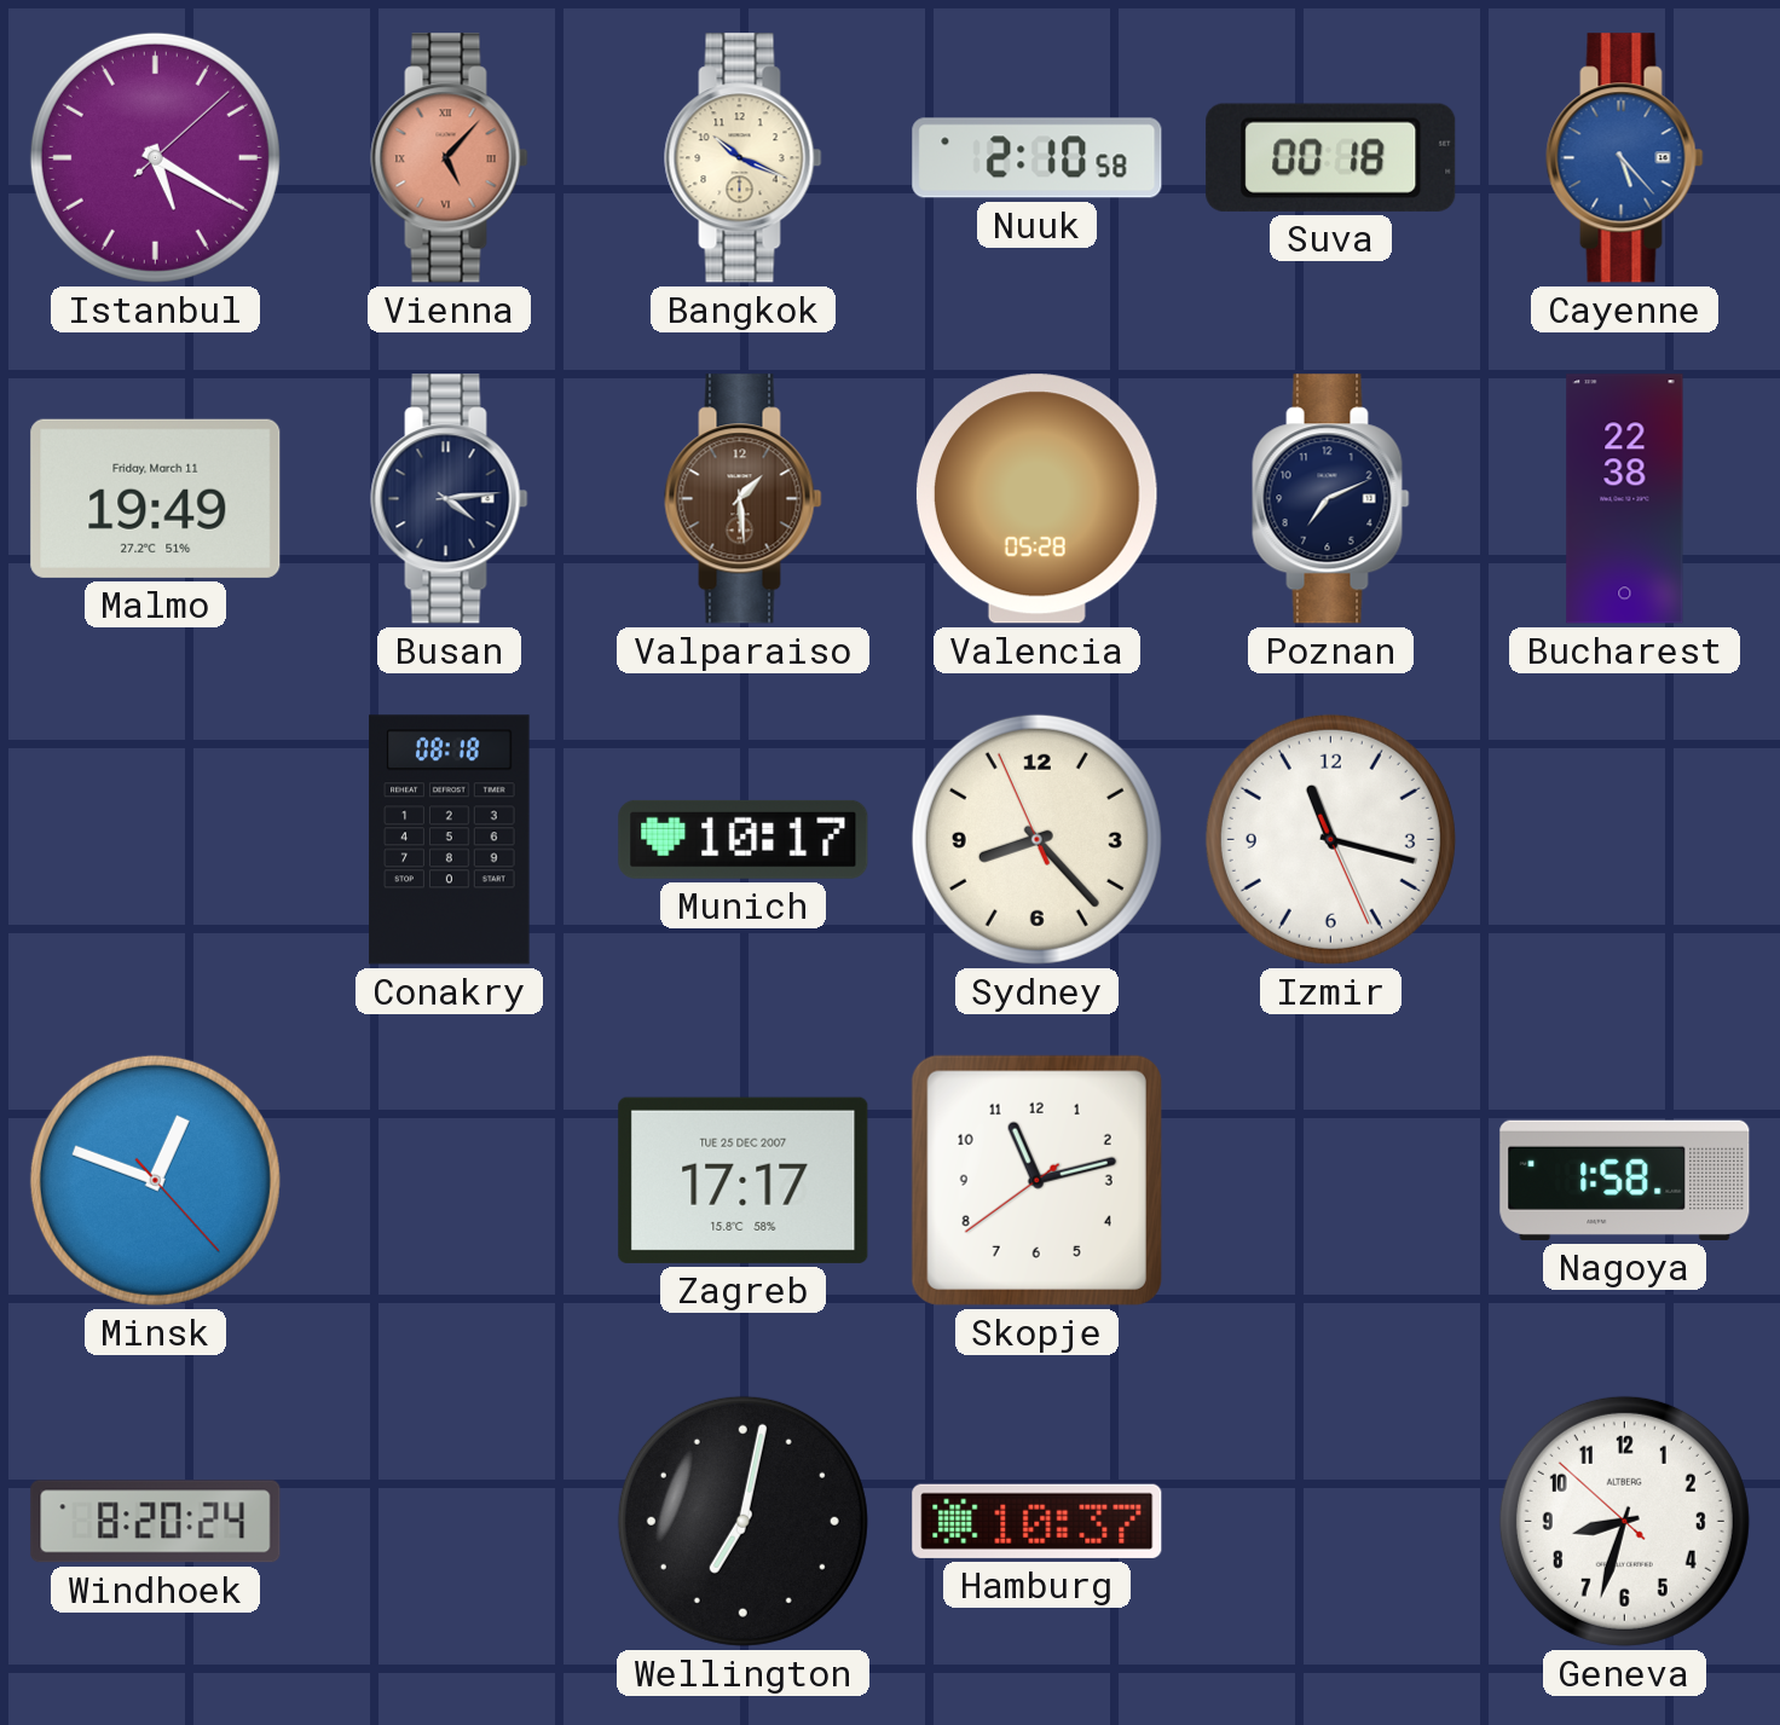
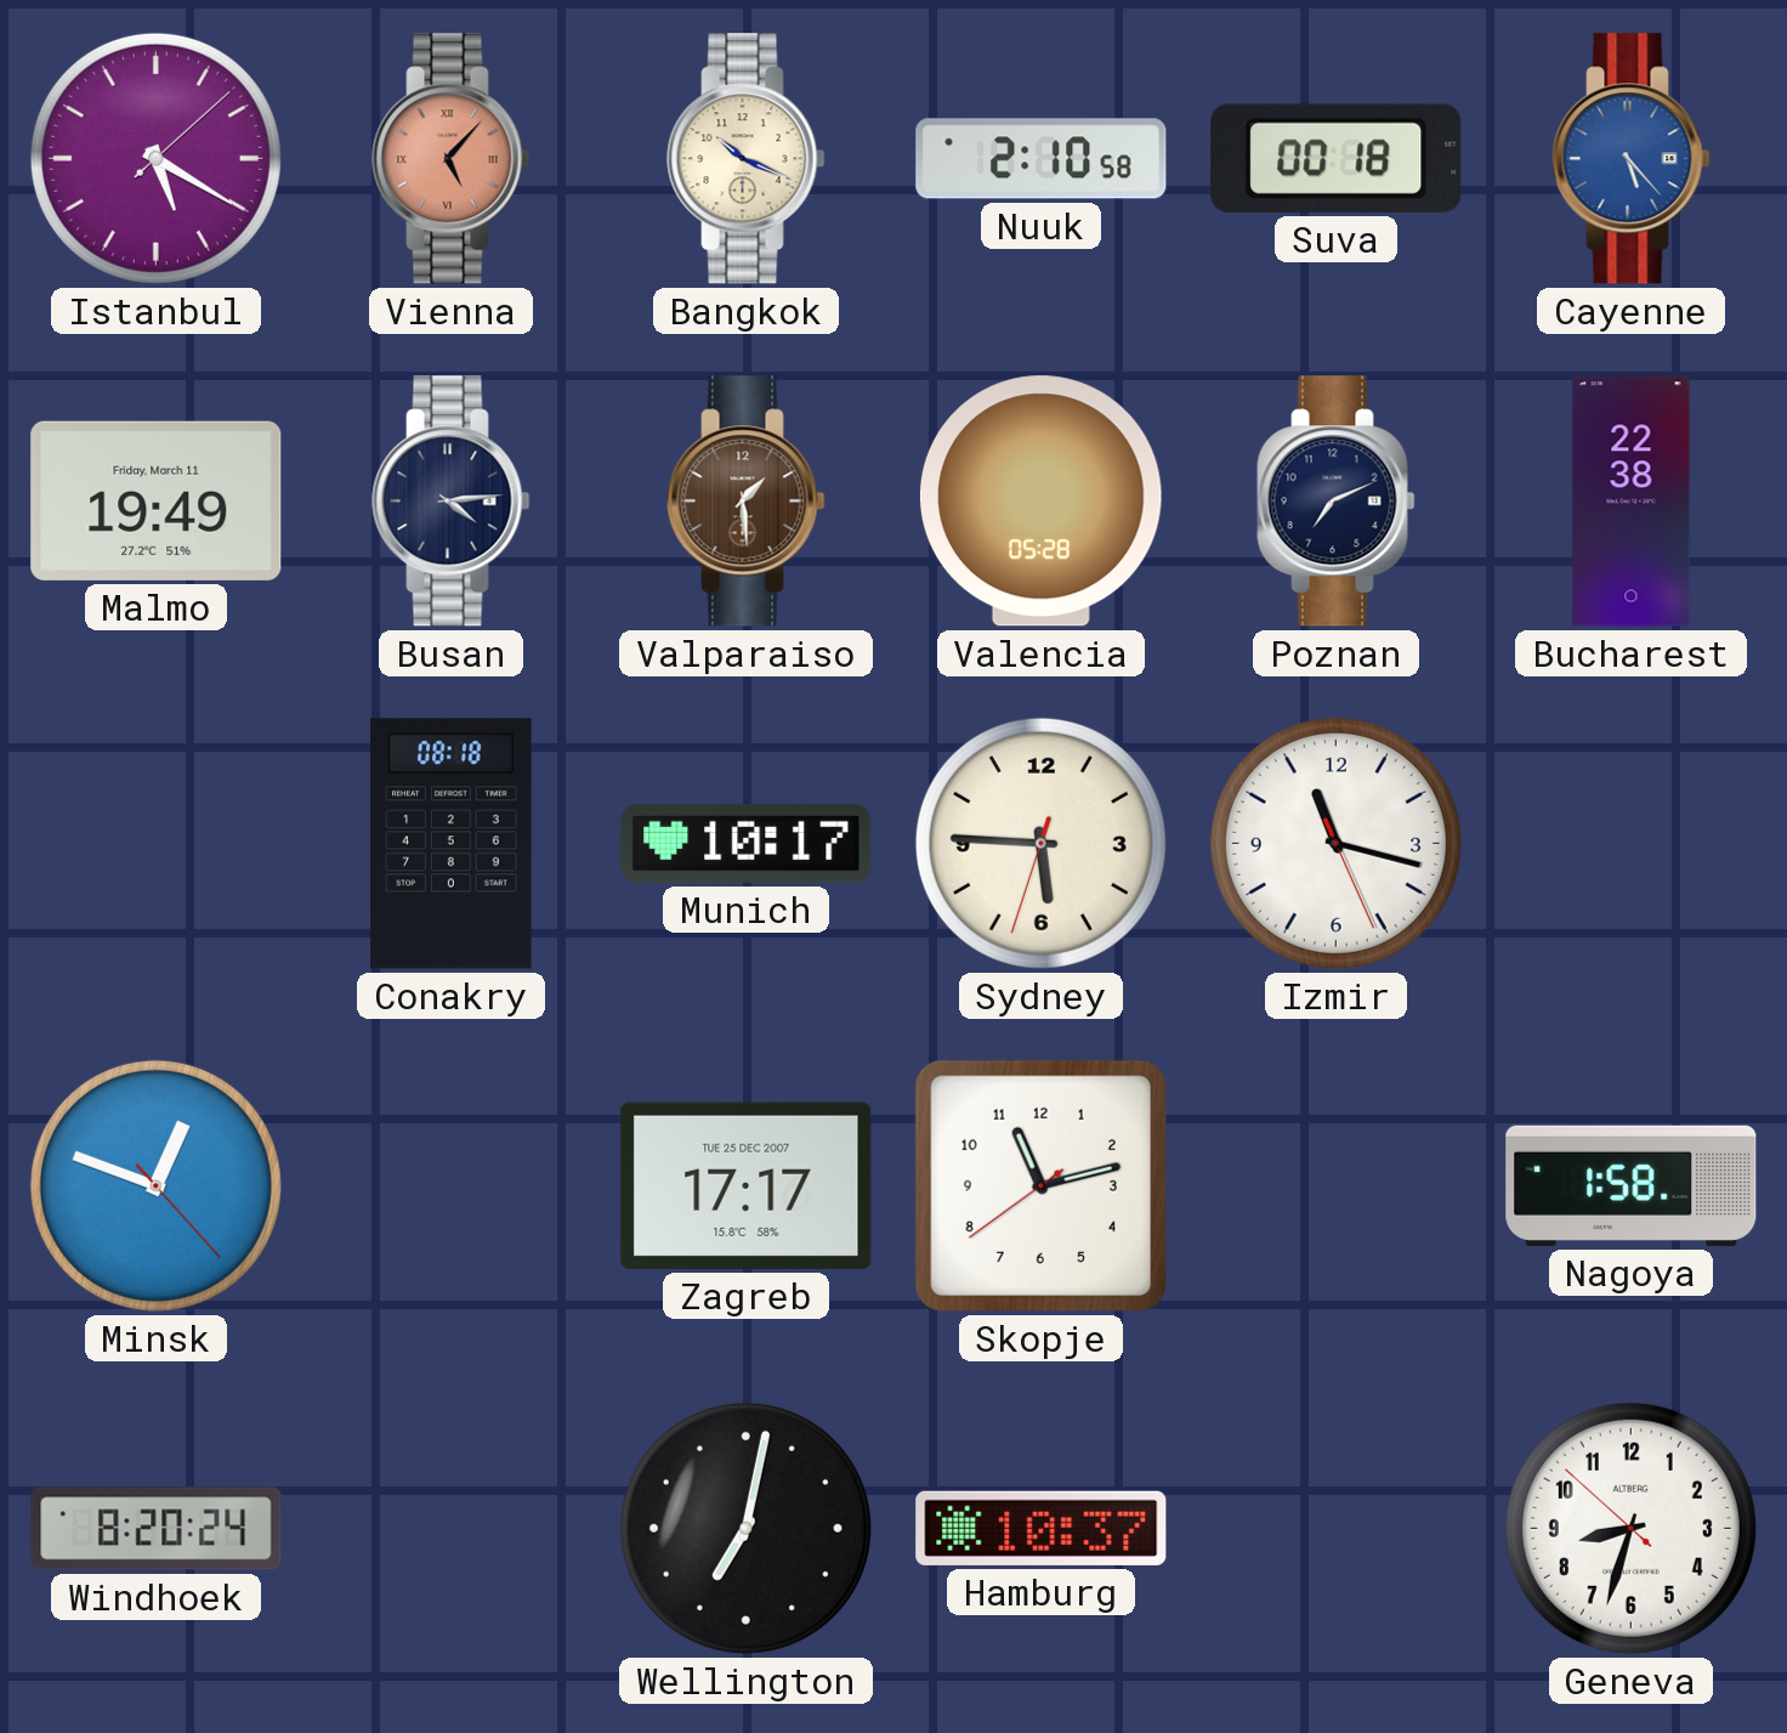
Sydney: 8:22 -> 5:45 (1040, 843)
